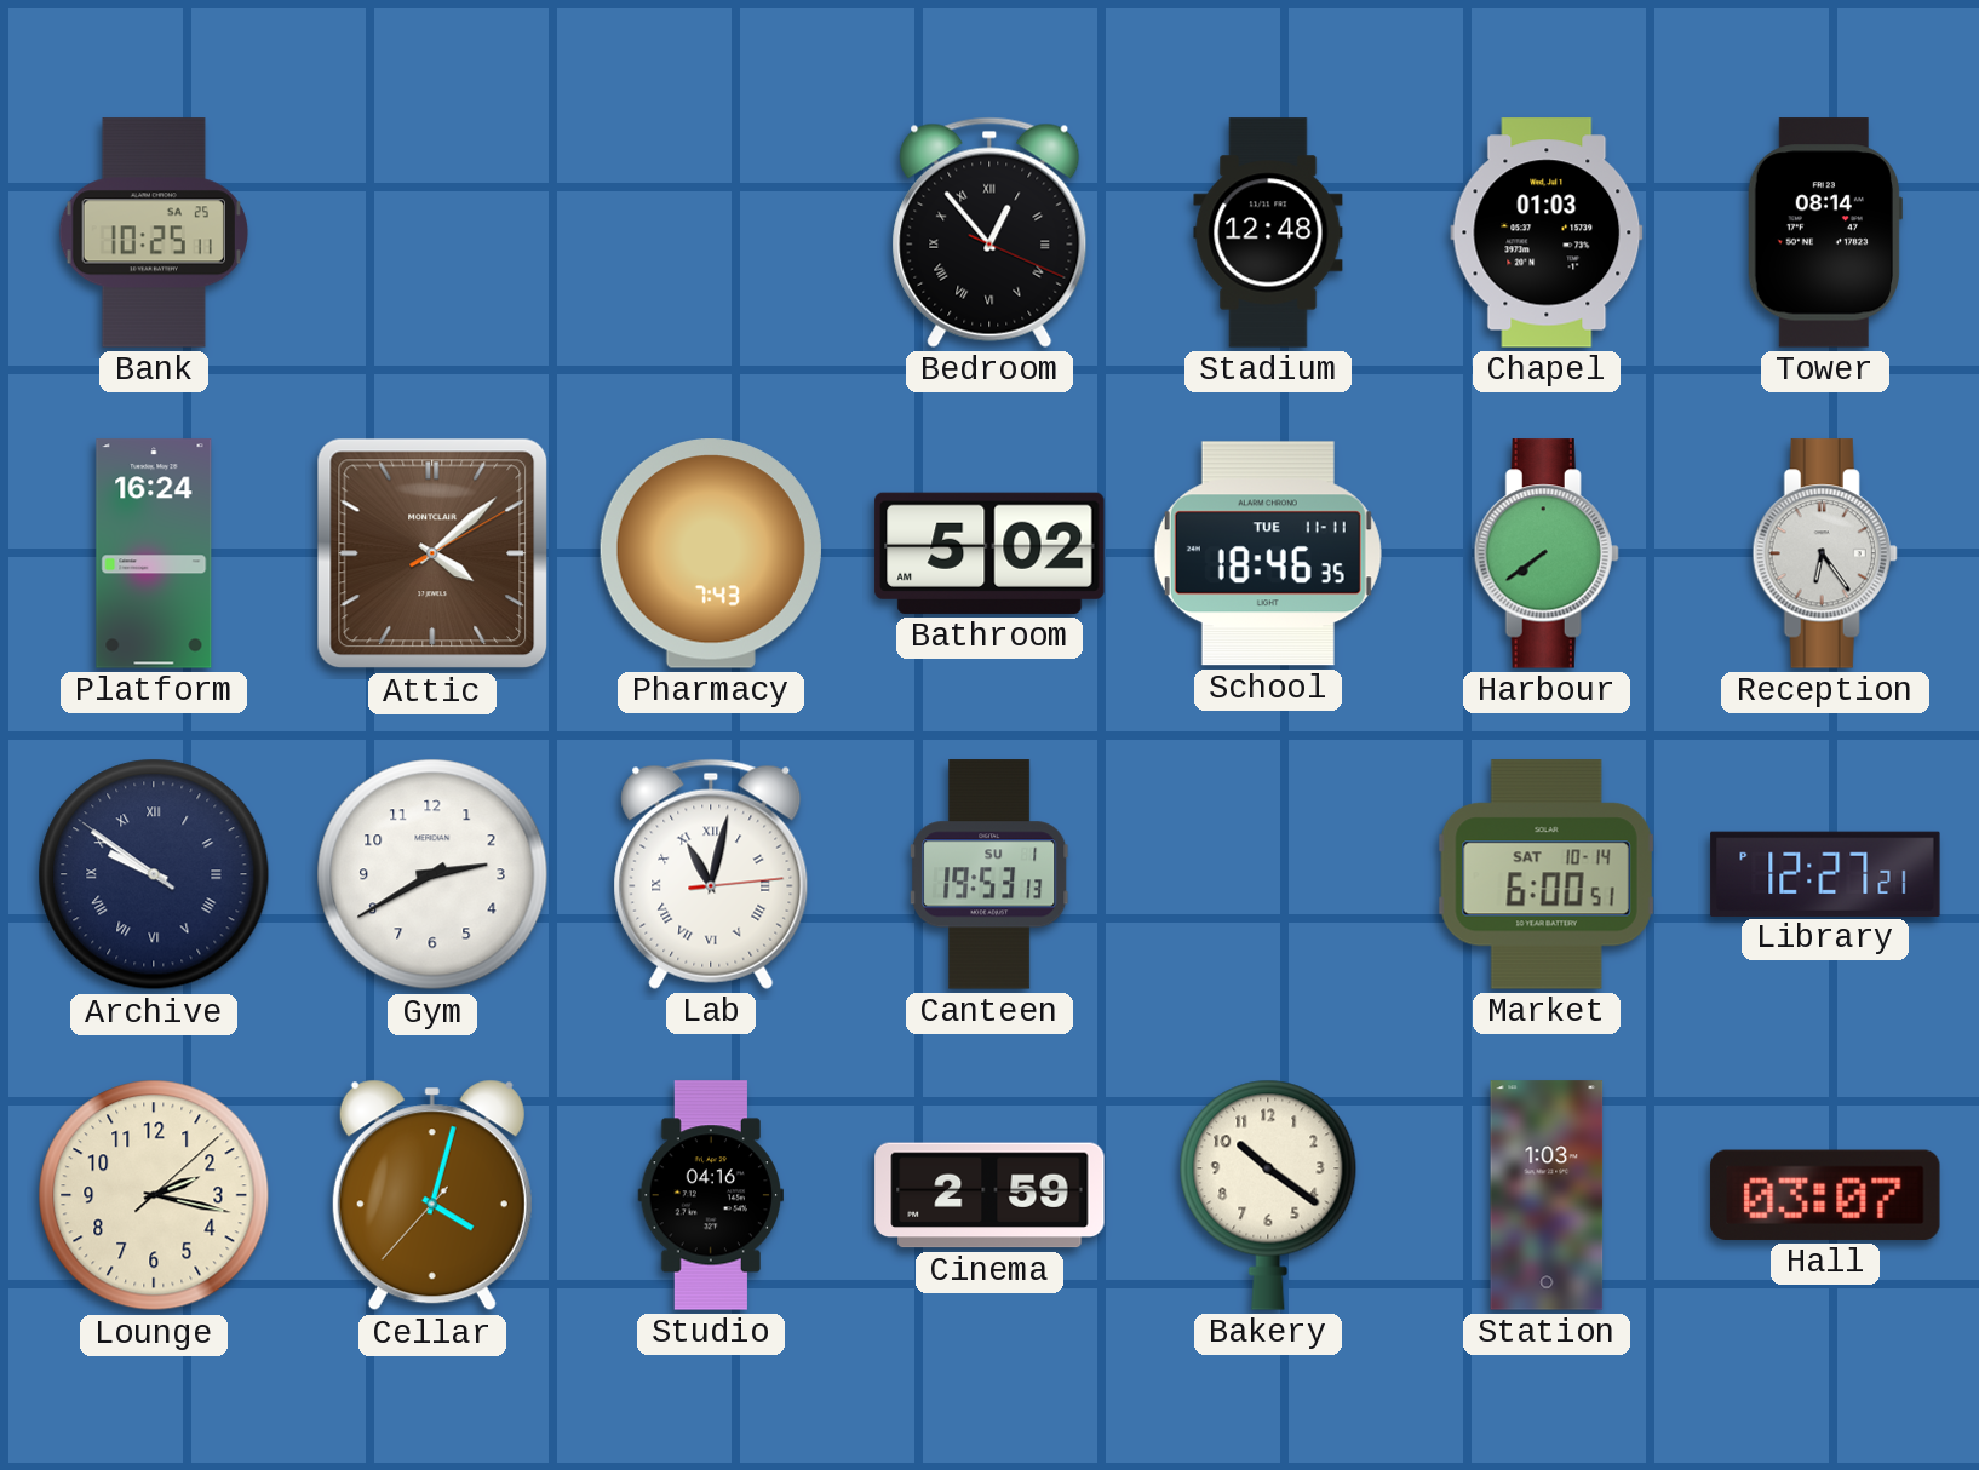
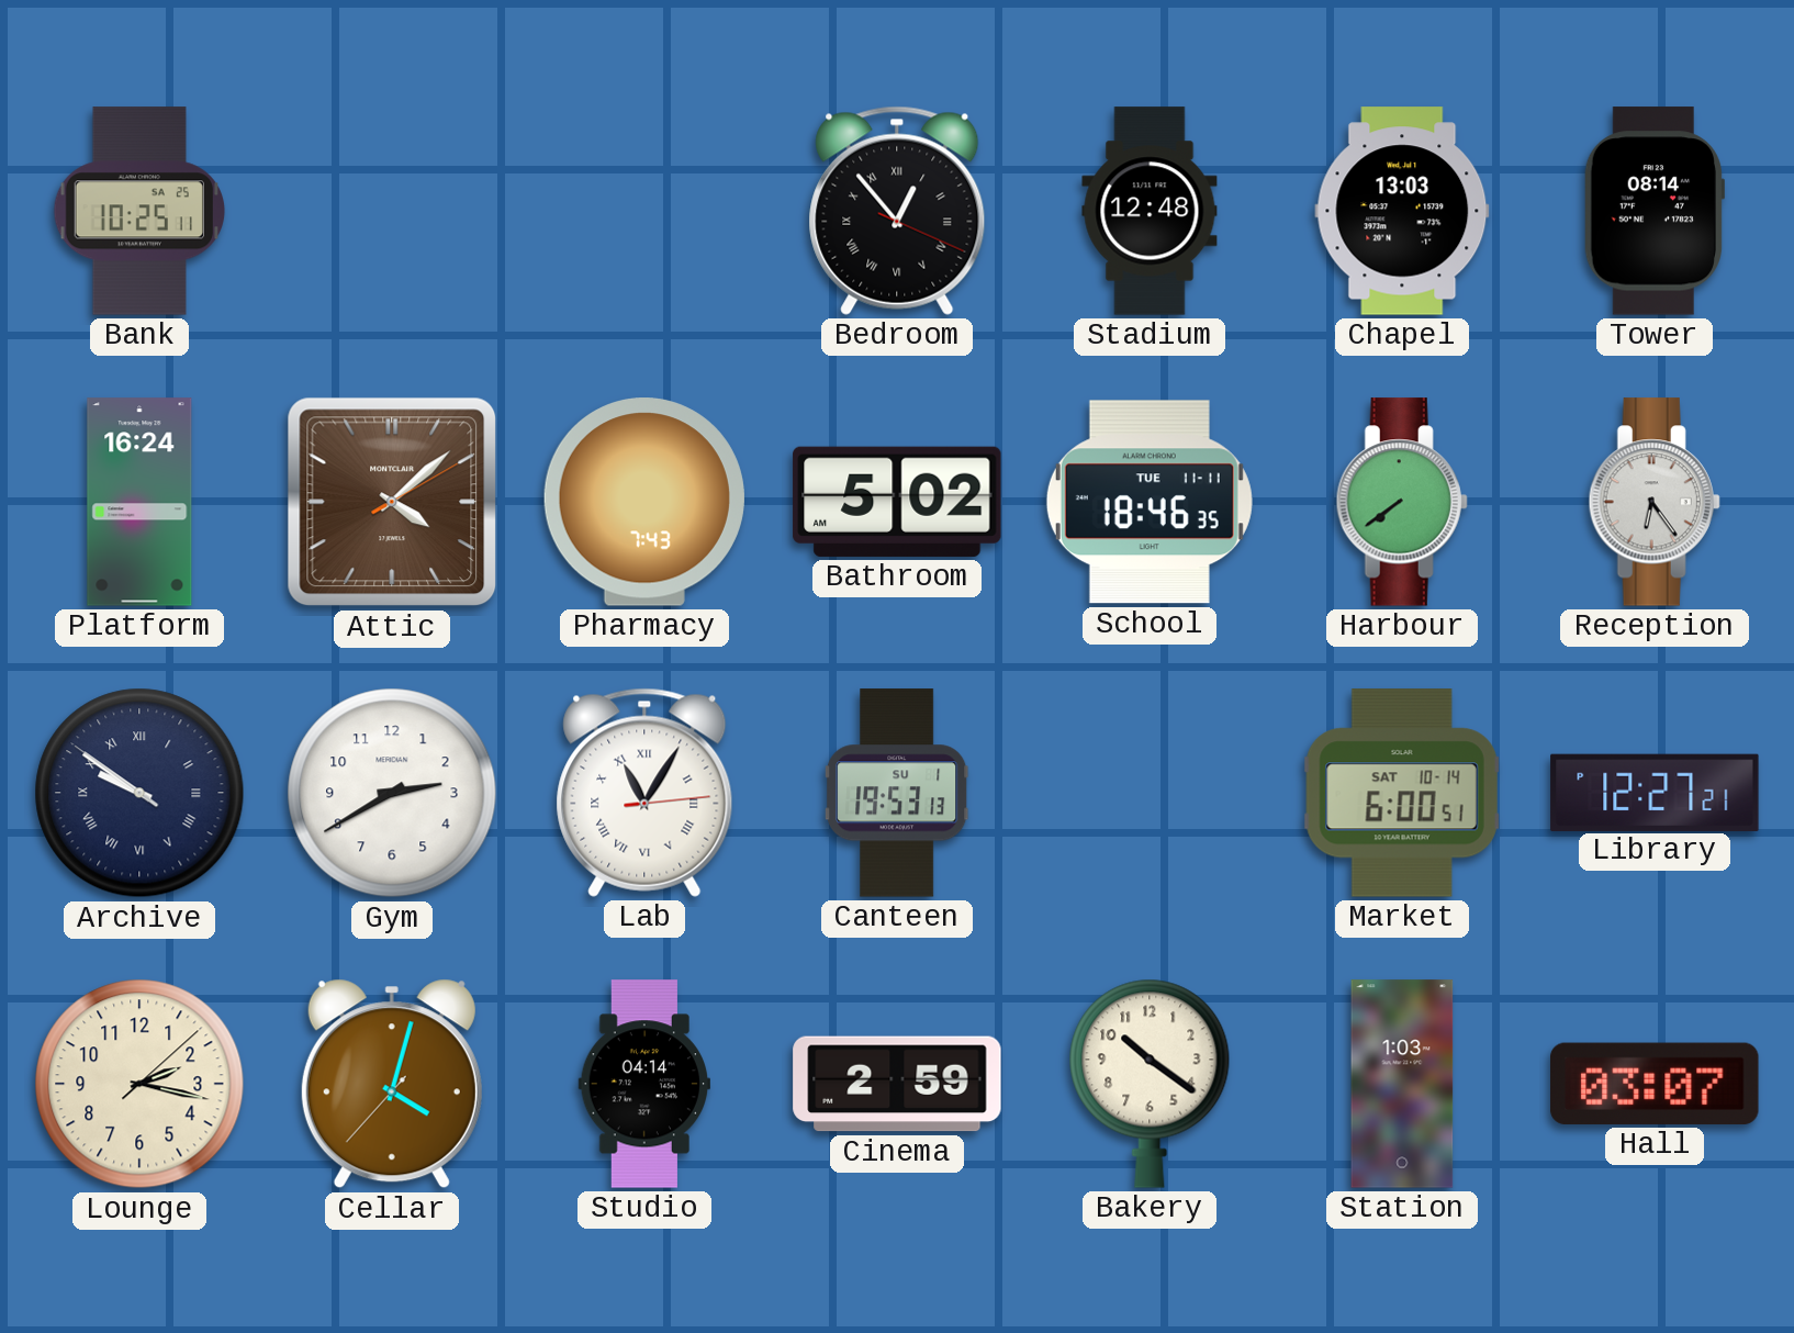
Chapel: 01:03 -> 13:03 (1402, 211)
Lab: 11:02 -> 11:05 (644, 793)
Studio: 04:16 -> 04:14 (643, 1084)
